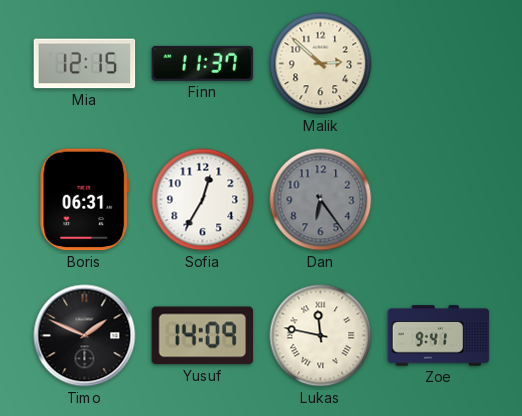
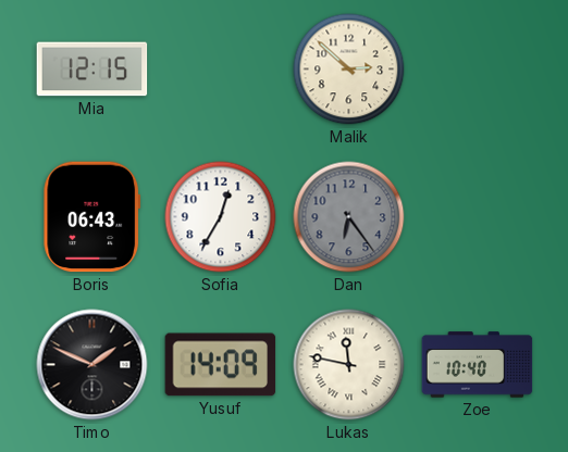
Finn: 11:37 -> none (203, 63)
Boris: 06:31 -> 06:43 (92, 217)
Zoe: 9:41 -> 10:40 (478, 365)
